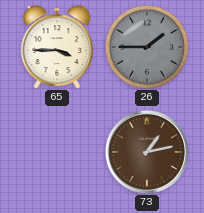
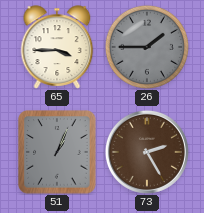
51: none -> 1:04 (57, 152)
73: 1:13 -> 2:25 (147, 152)
